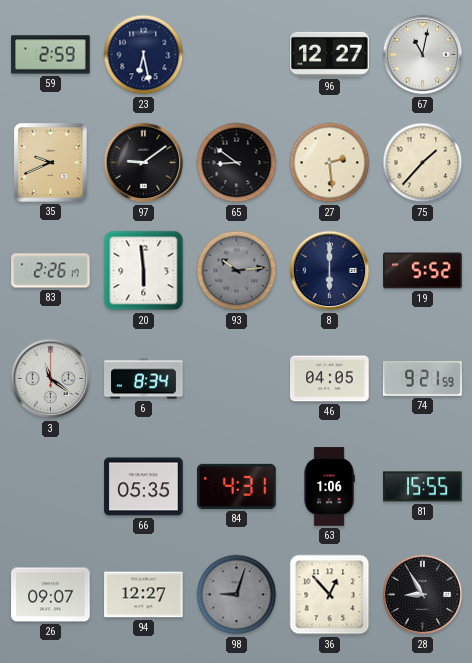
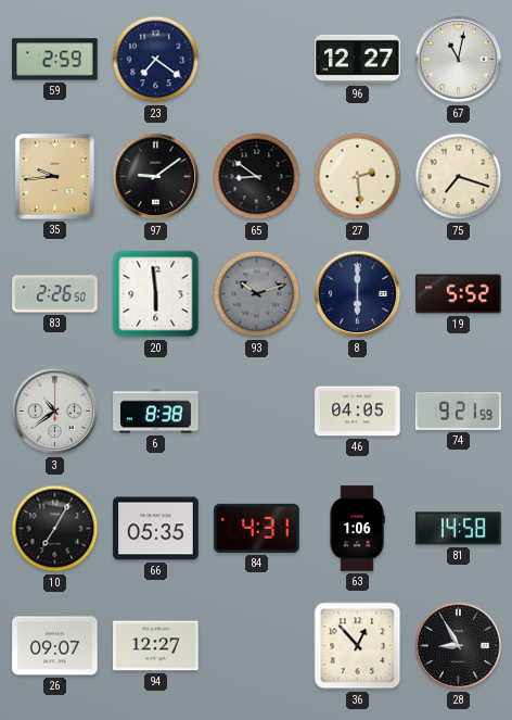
23: 6:28 -> 7:21 (156, 60)
35: 9:41 -> 9:44 (55, 177)
75: 1:37 -> 7:18 (459, 177)
83: 2:26:17 -> 2:26:50 (55, 294)
93: 10:14 -> 10:12 (257, 294)
3: 11:21 -> 10:39 (55, 412)
6: 8:34 -> 8:38 (156, 412)
10: none -> 7:05 (55, 529)
81: 15:55 -> 14:58 (459, 529)
98: 9:03 -> none (237, 595)
